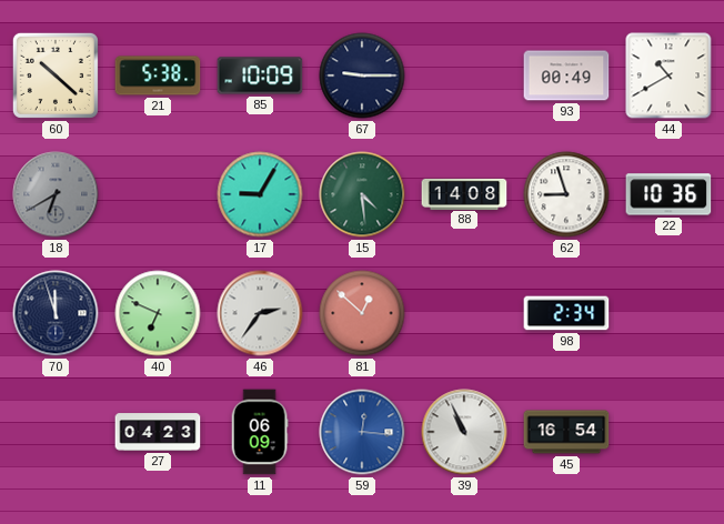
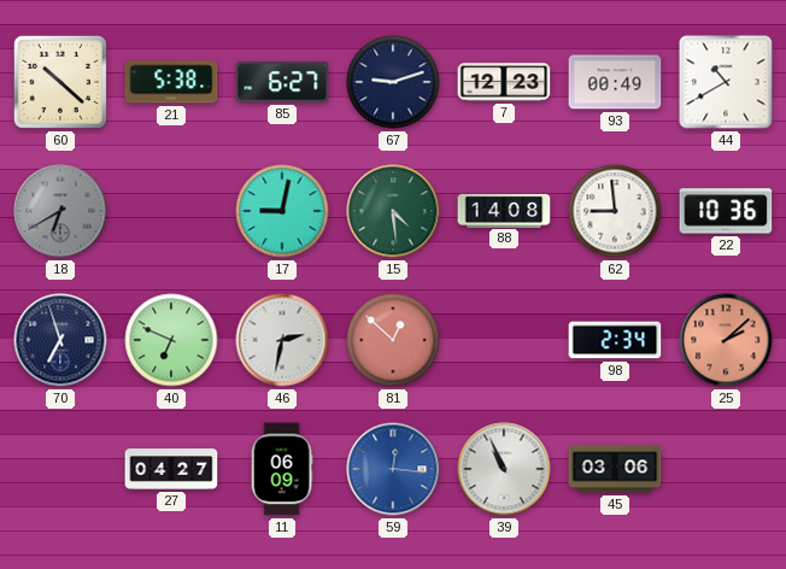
85: 10:09 -> 6:27 (282, 82)
67: 9:15 -> 9:12 (393, 82)
7: none -> 12:23 (504, 82)
17: 9:05 -> 9:02 (282, 211)
62: 8:57 -> 8:59 (615, 211)
70: 11:57 -> 6:57 (60, 340)
46: 2:36 -> 2:32 (282, 340)
25: none -> 2:08 (726, 340)
27: 04:23 -> 04:27 (171, 469)
45: 16:54 -> 03:06 (615, 469)
